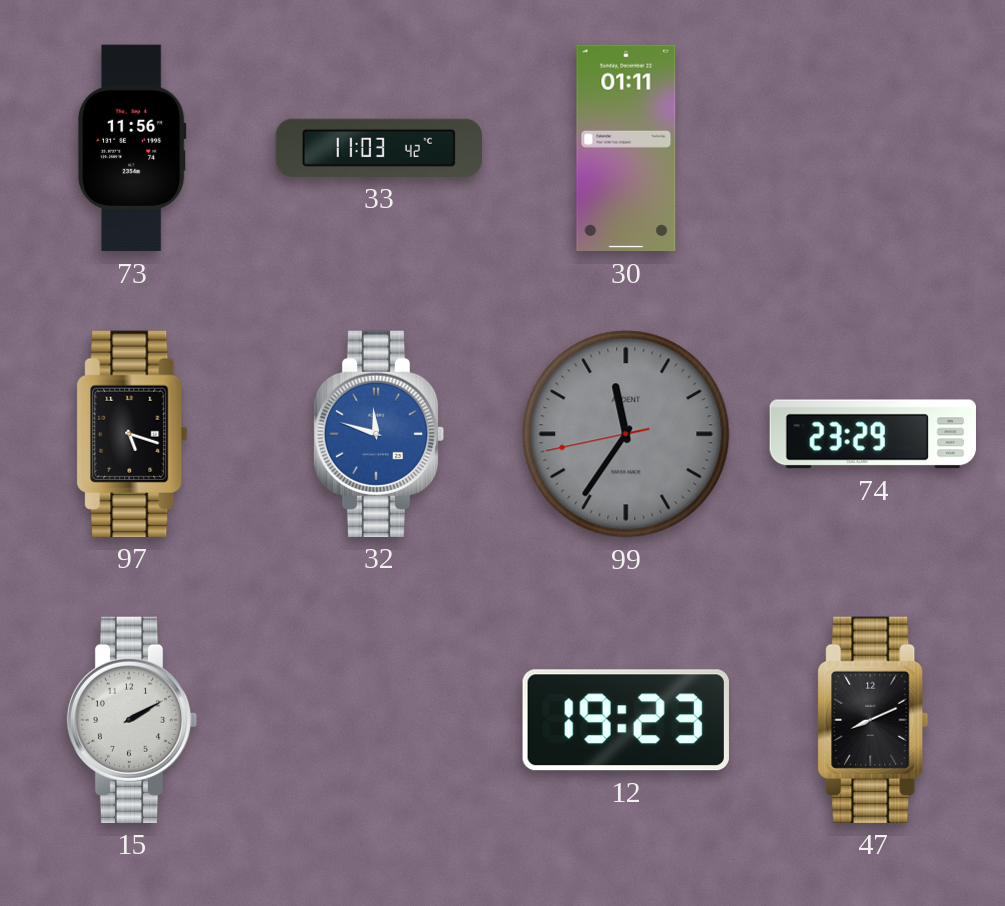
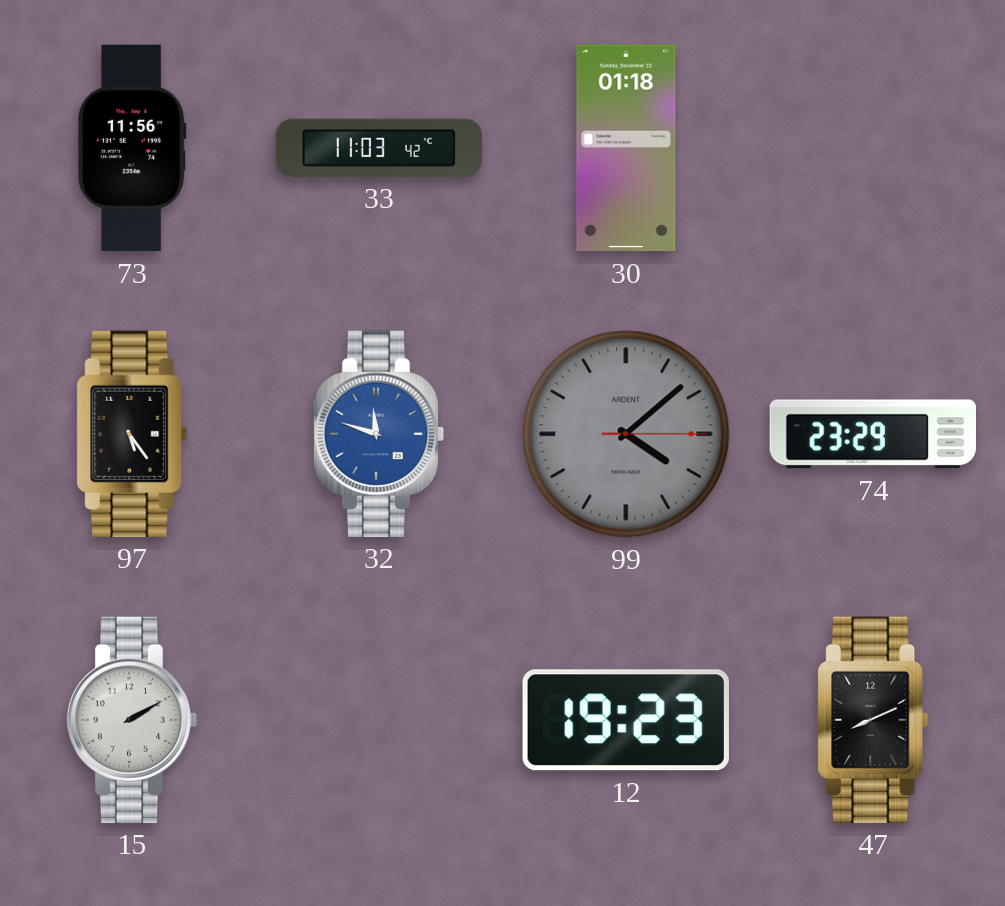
30: 01:11 -> 01:18 (626, 148)
97: 5:18 -> 5:24 (132, 434)
99: 11:35 -> 4:08 (626, 434)
